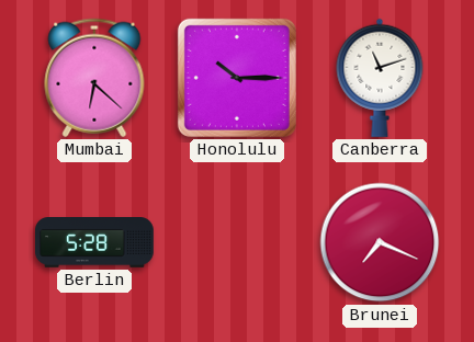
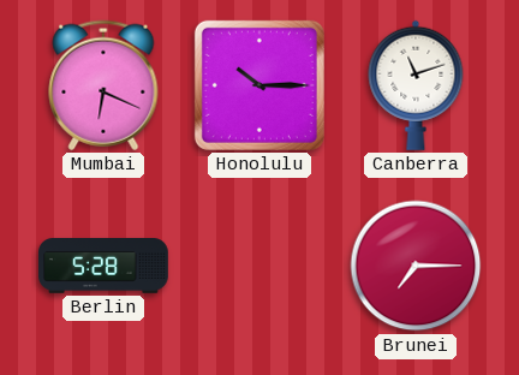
Mumbai: 6:22 -> 6:19 (103, 85)
Brunei: 7:19 -> 7:15 (416, 266)
